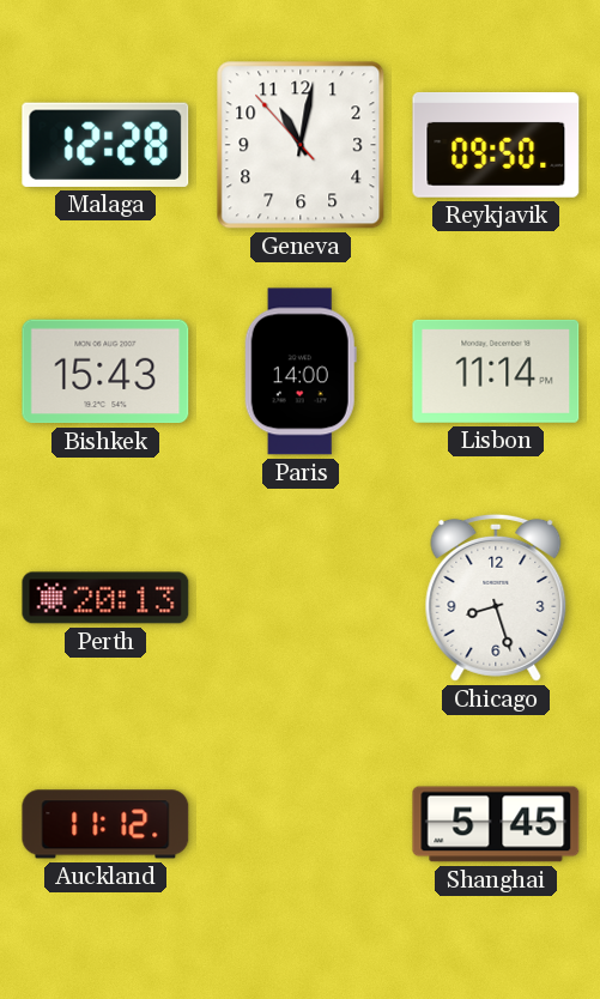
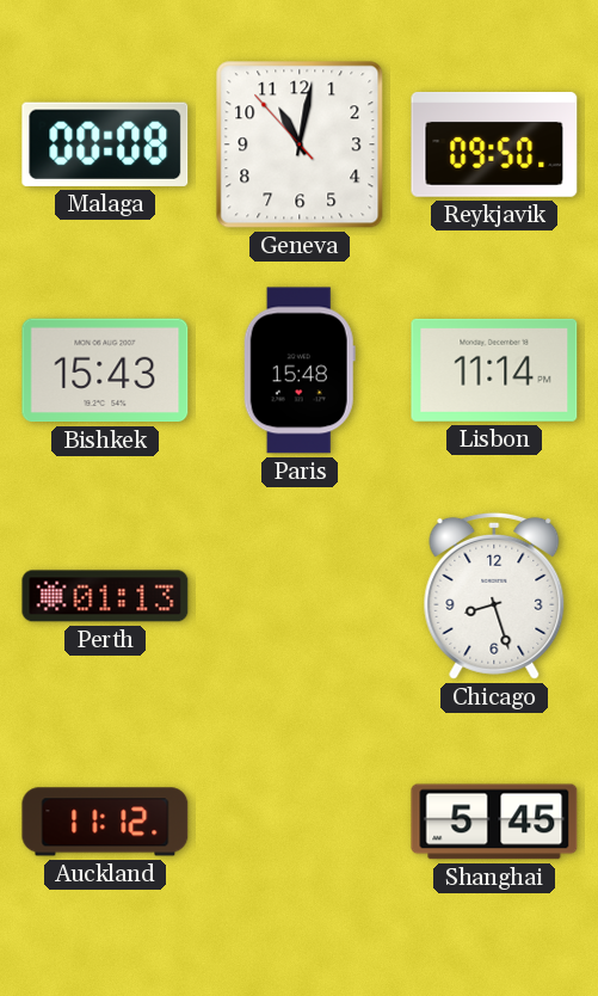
Malaga: 12:28 -> 00:08 (105, 145)
Paris: 14:00 -> 15:48 (300, 370)
Perth: 20:13 -> 01:13 (105, 596)
